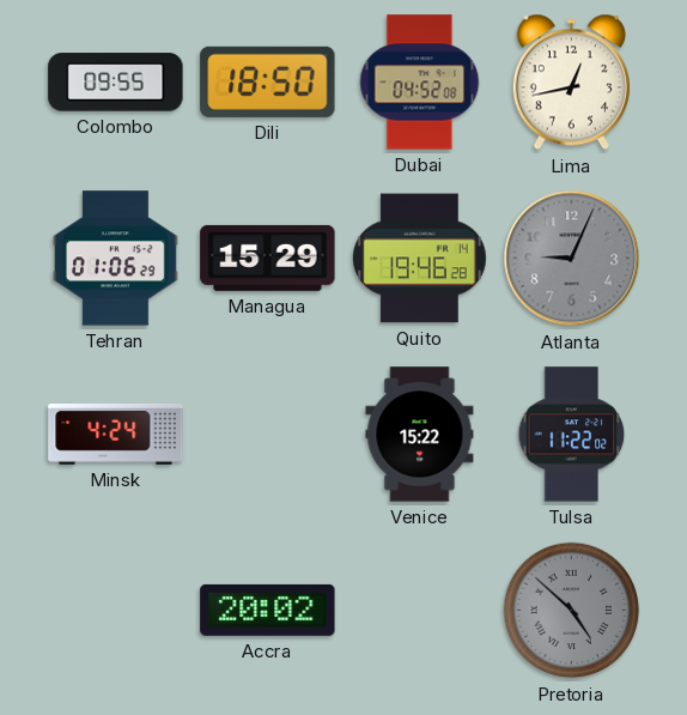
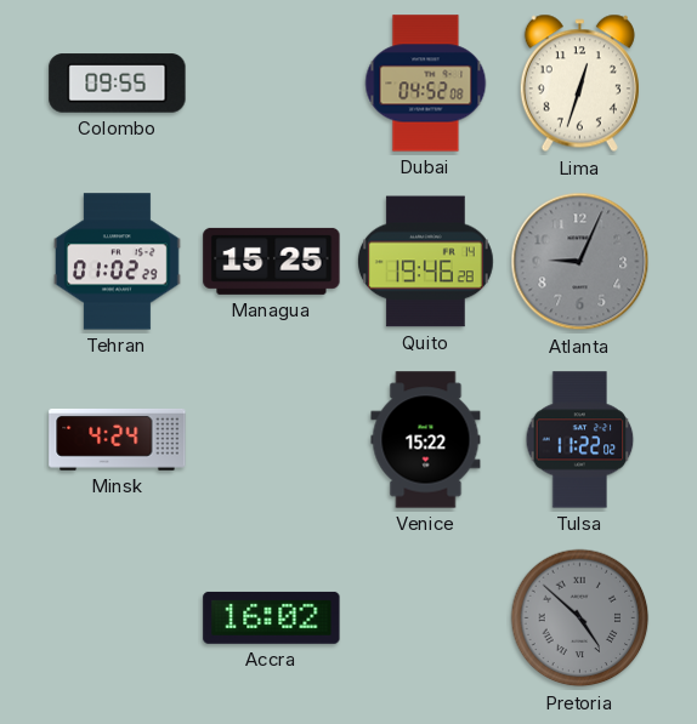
Dili: 18:50 -> none (268, 81)
Lima: 12:43 -> 12:33 (579, 84)
Tehran: 01:06 -> 01:02 (118, 262)
Managua: 15:29 -> 15:25 (272, 261)
Accra: 20:02 -> 16:02 (272, 617)
